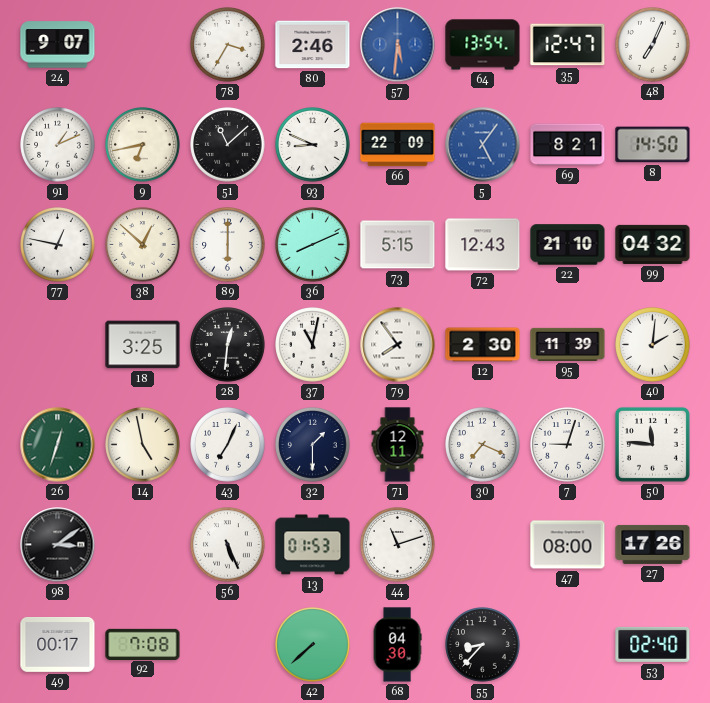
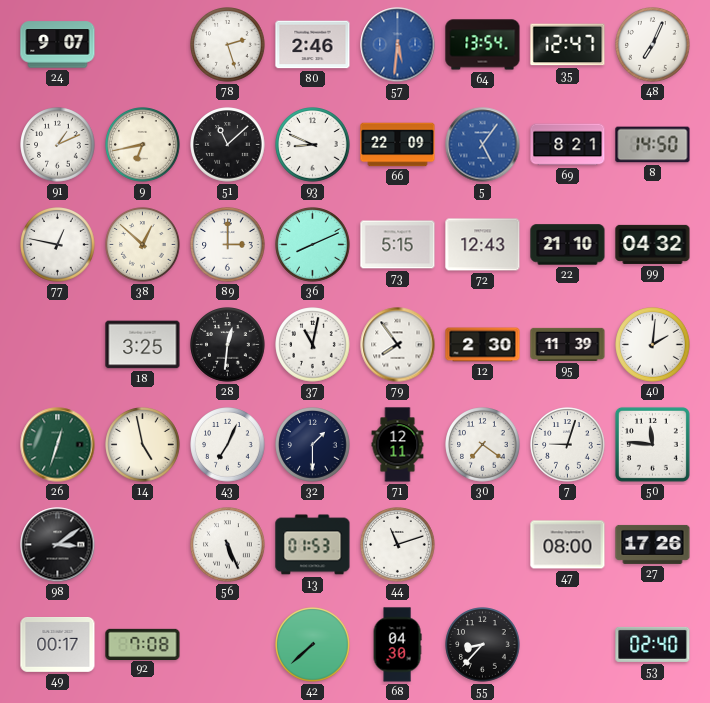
78: 3:35 -> 2:27 (228, 45)
89: 6:00 -> 3:00 (228, 245)
30: 7:19 -> 7:21 (483, 445)
